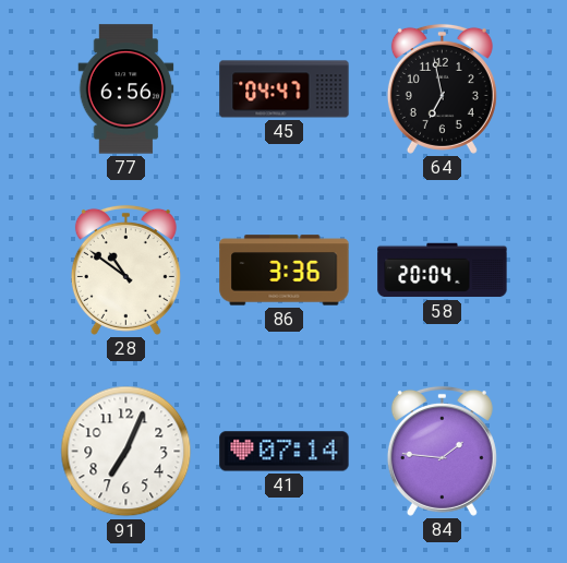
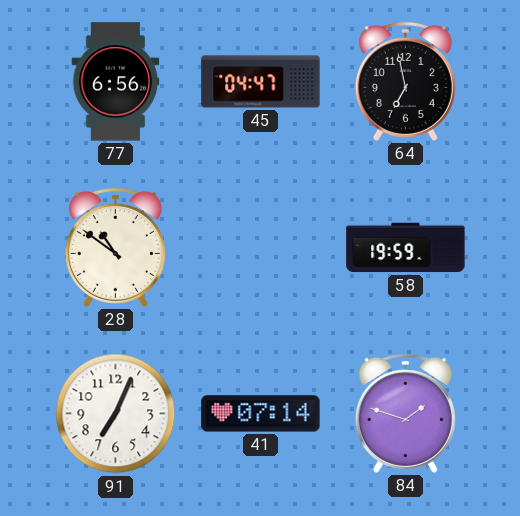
86: 3:36 -> none (285, 271)
58: 20:04 -> 19:59 (406, 248)
84: 1:46 -> 1:48 (405, 413)
